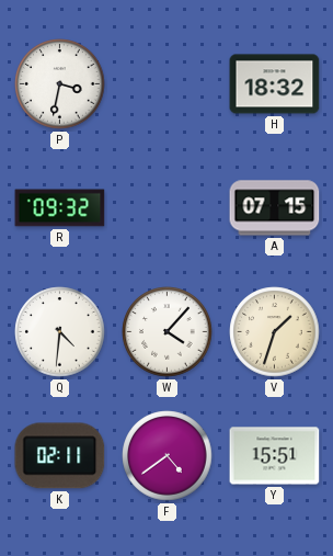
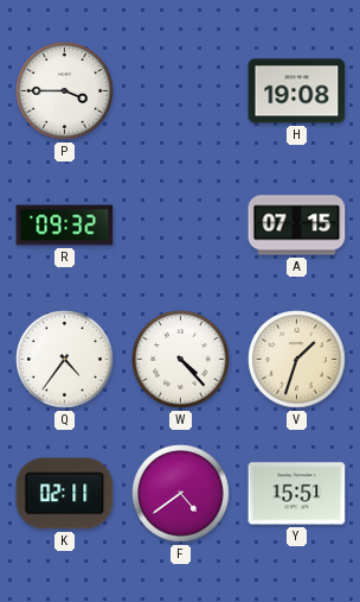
P: 3:32 -> 3:45 (65, 91)
H: 18:32 -> 19:08 (297, 91)
Q: 4:31 -> 4:36 (65, 360)
W: 4:07 -> 4:23 (181, 360)
